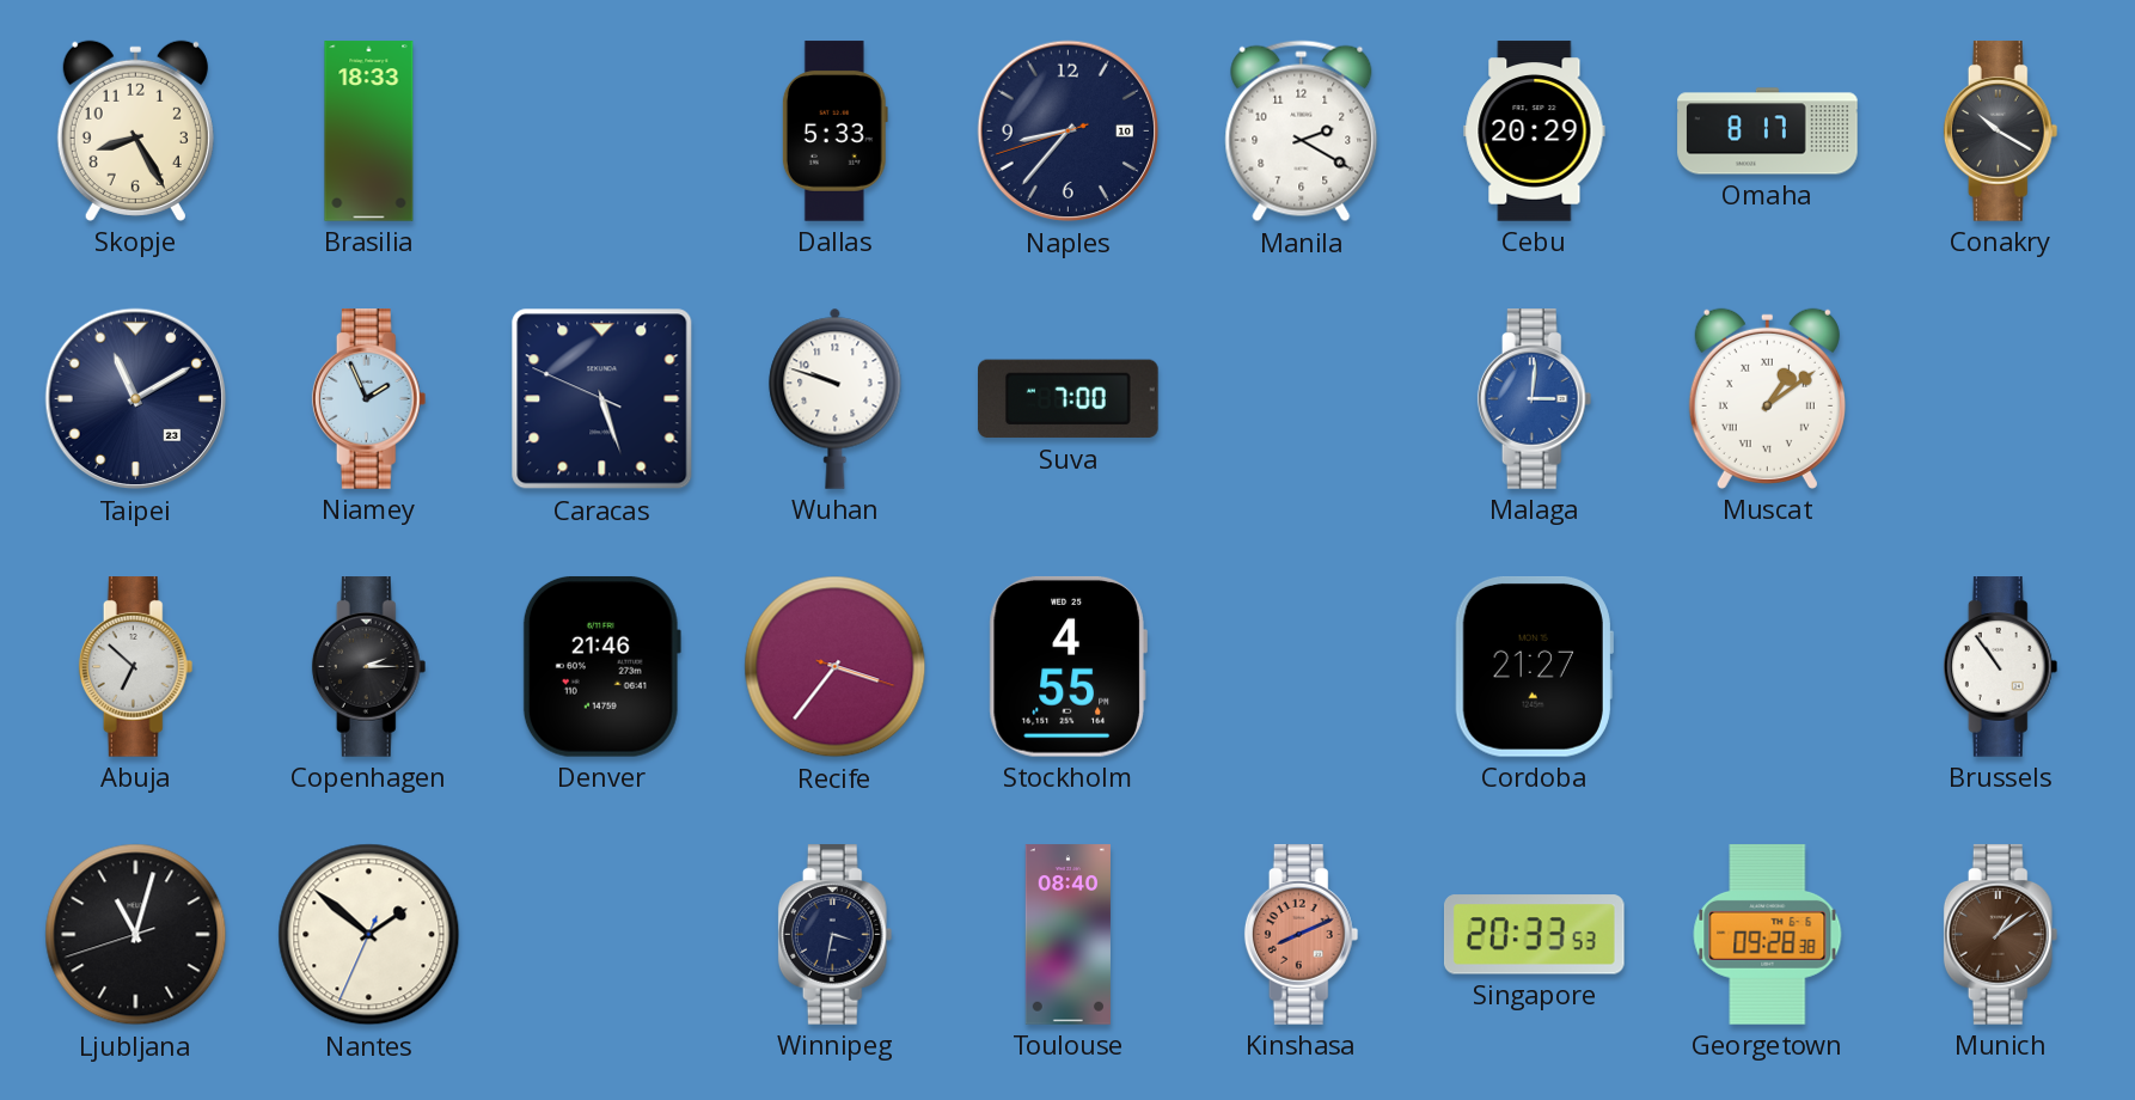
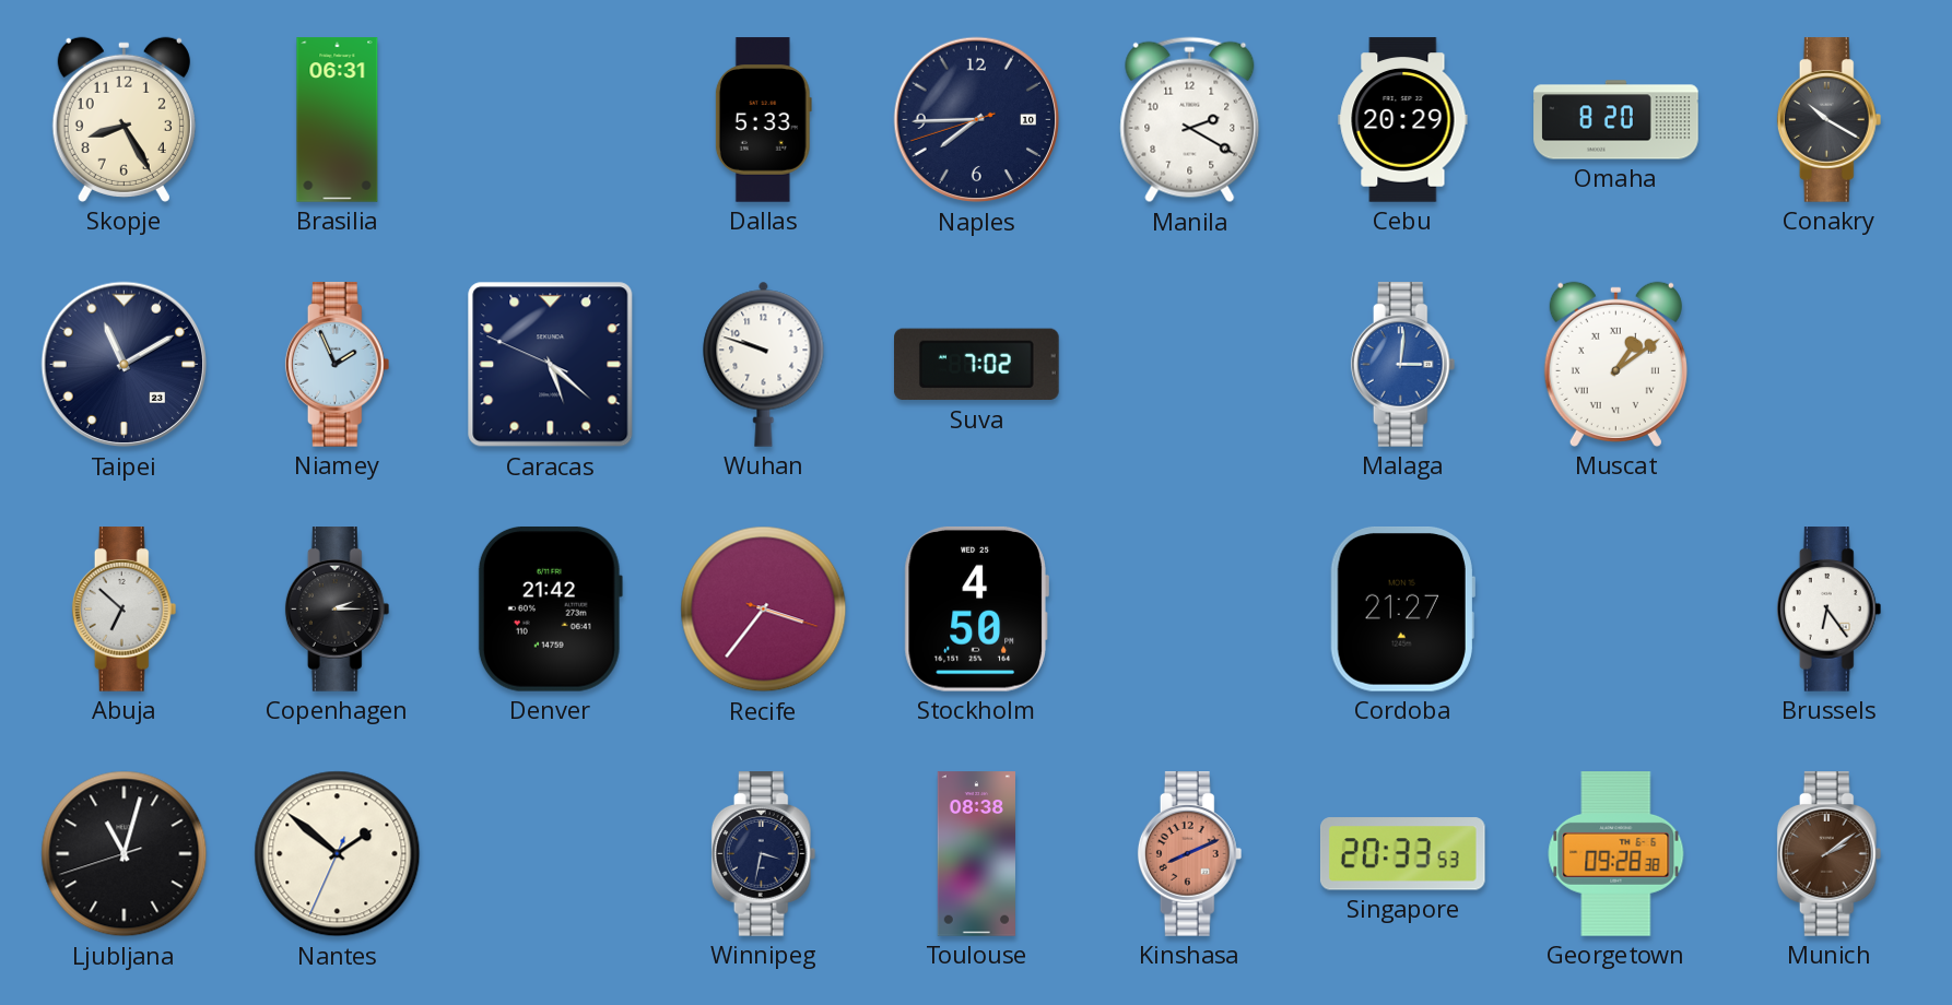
Brasilia: 18:33 -> 06:31 (338, 120)
Naples: 8:36 -> 7:44 (977, 120)
Omaha: 8:17 -> 8:20 (1616, 120)
Caracas: 5:26 -> 5:21 (551, 365)
Suva: 7:00 -> 7:02 (977, 365)
Denver: 21:46 -> 21:42 (550, 608)
Stockholm: 4:55 -> 4:50 (976, 608)
Brussels: 10:54 -> 6:24 (1830, 610)
Toulouse: 08:40 -> 08:38 (976, 854)
Munich: 1:09 -> 2:09 (1830, 854)
